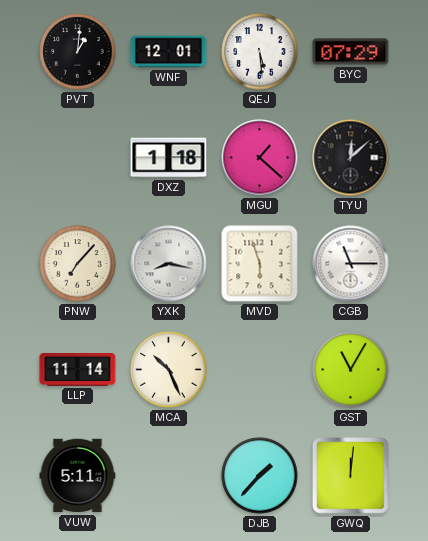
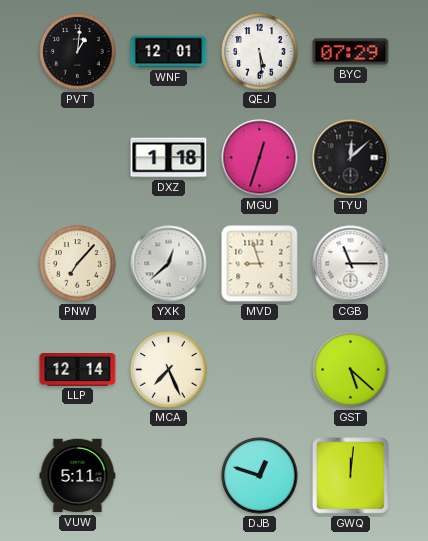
MGU: 1:22 -> 12:33 (260, 158)
YXK: 8:17 -> 12:38 (169, 264)
MVD: 5:57 -> 8:57 (260, 264)
LLP: 11:14 -> 12:14 (78, 370)
MCA: 10:26 -> 7:26 (169, 370)
GST: 11:05 -> 5:22 (351, 370)
DJB: 1:37 -> 12:48 (260, 476)
